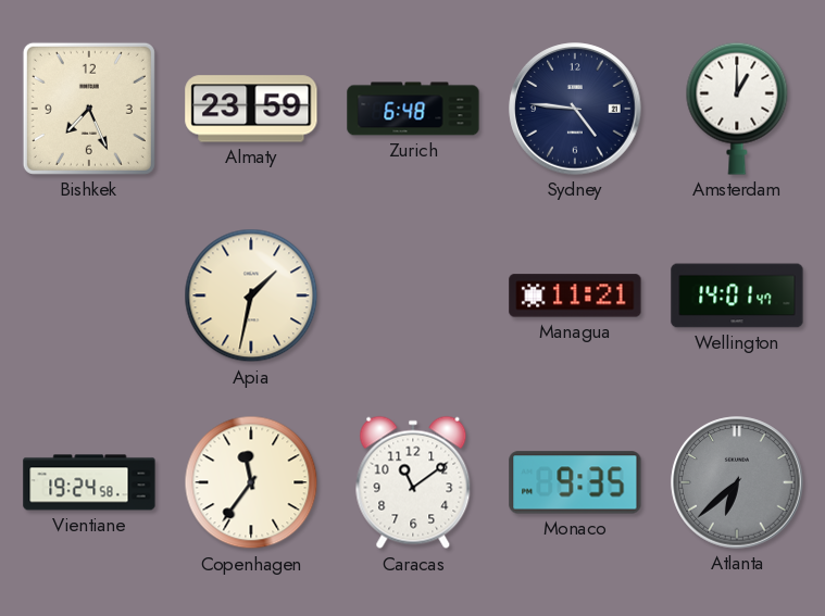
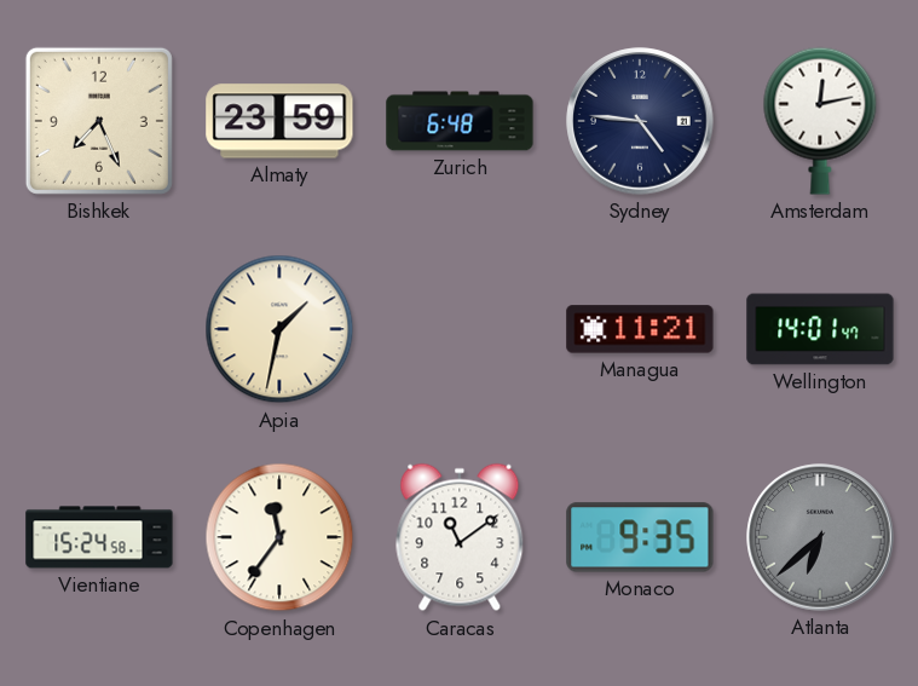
Amsterdam: 1:00 -> 12:13 (820, 121)
Vientiane: 19:24 -> 15:24 (99, 537)
